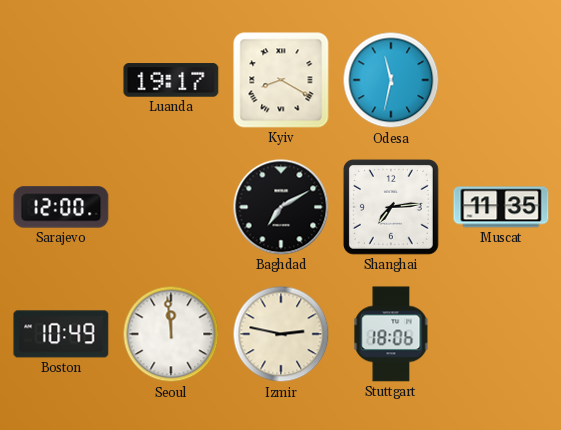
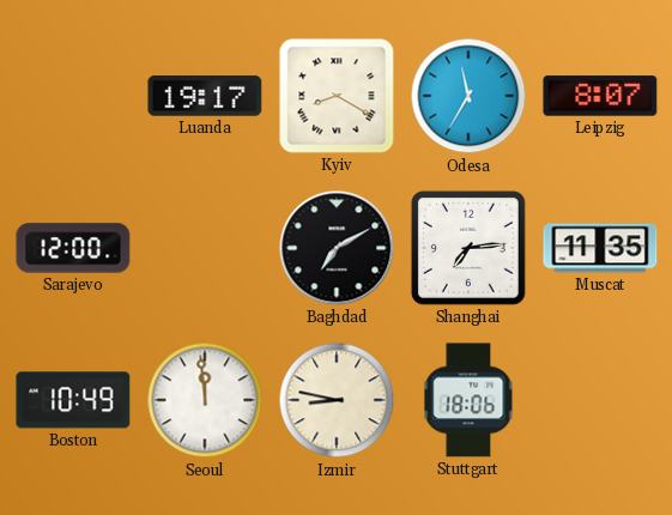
Odesa: 11:32 -> 11:35 (468, 96)
Leipzig: none -> 8:07 (600, 96)
Izmir: 2:47 -> 8:47 (337, 400)
